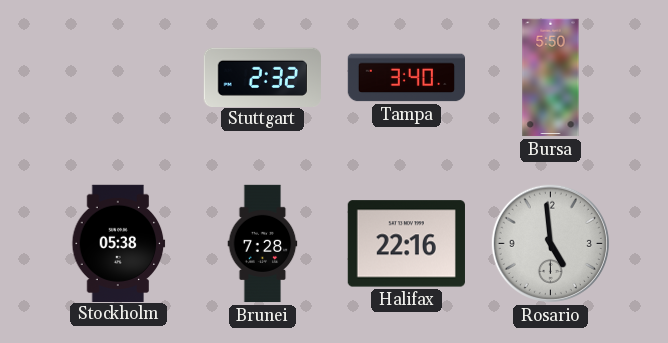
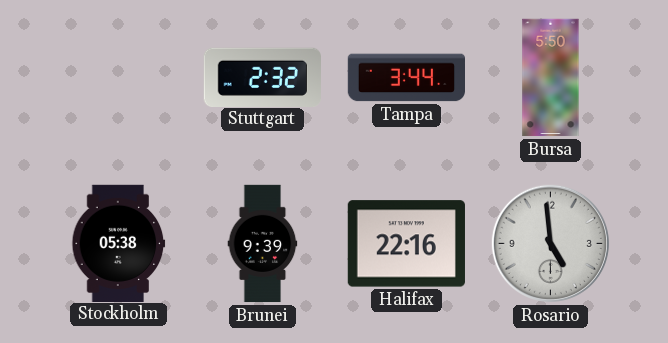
Tampa: 3:40 -> 3:44 (406, 78)
Brunei: 7:28 -> 9:39 (263, 244)
